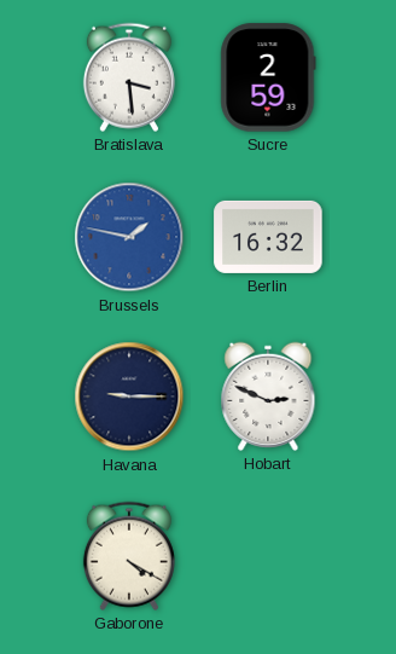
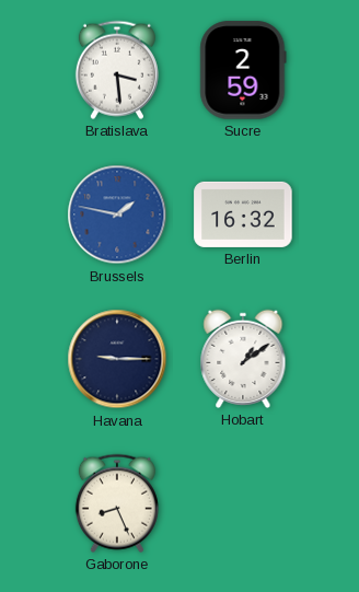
Hobart: 2:49 -> 1:09 (243, 359)
Gaborone: 4:20 -> 8:26 (117, 503)
